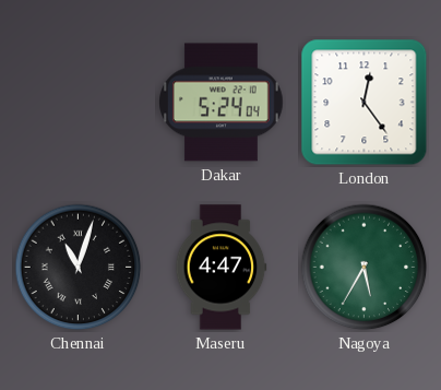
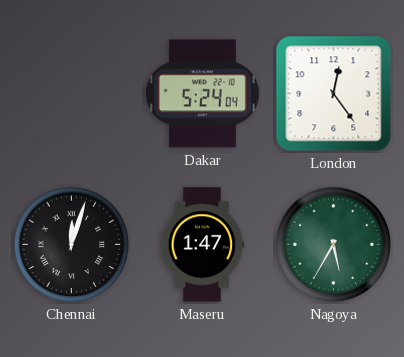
Chennai: 11:03 -> 12:03 (72, 245)
Maseru: 4:47 -> 1:47 (203, 245)
